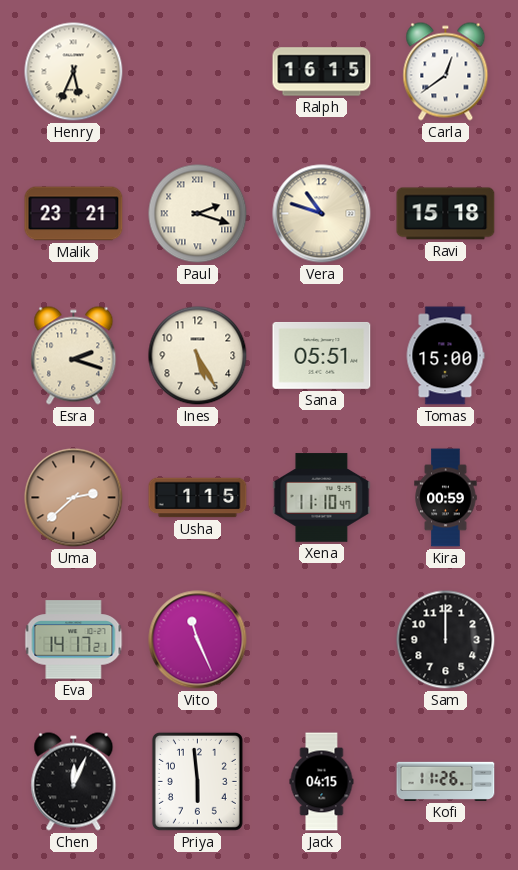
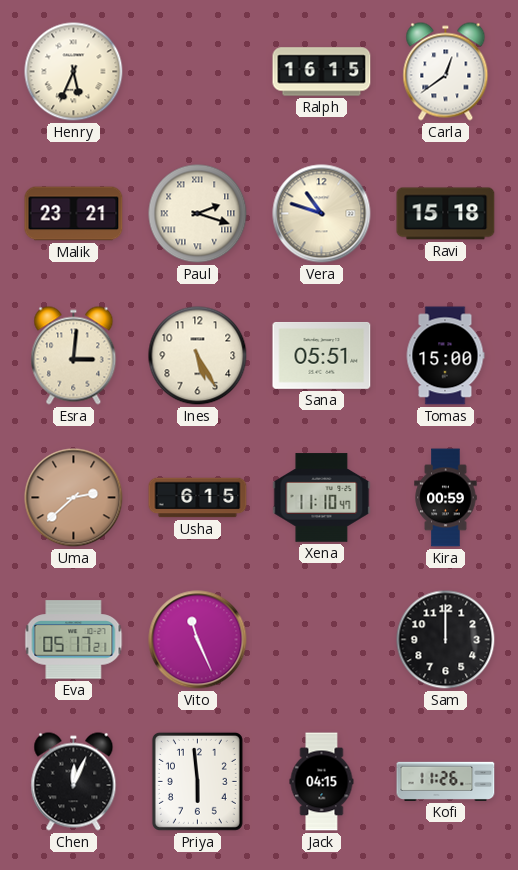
Esra: 2:18 -> 3:01 (74, 356)
Usha: 1:15 -> 6:15 (198, 498)
Eva: 14:17 -> 05:17 (74, 640)
